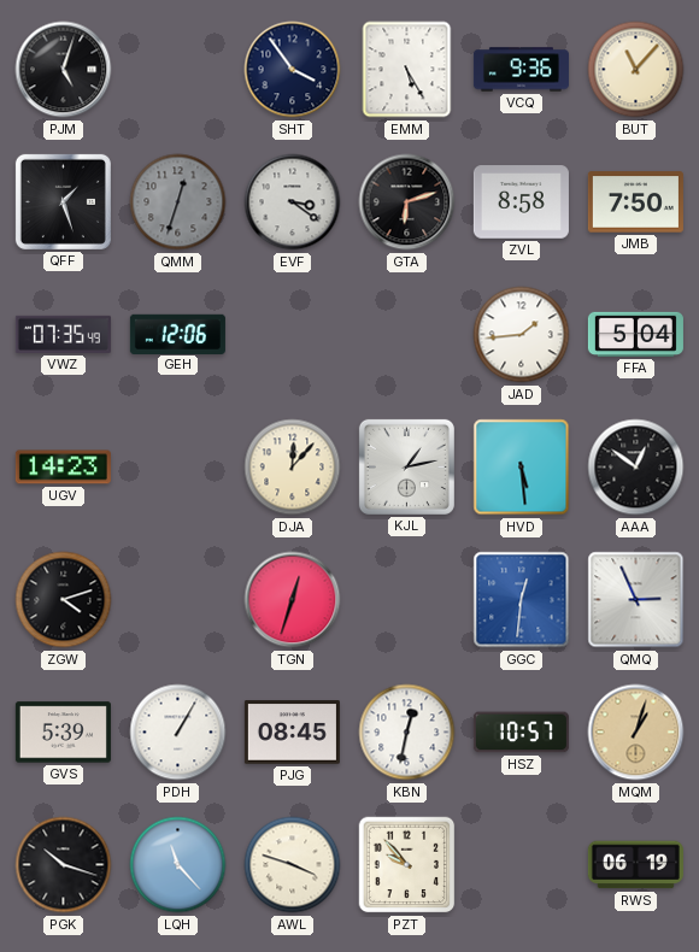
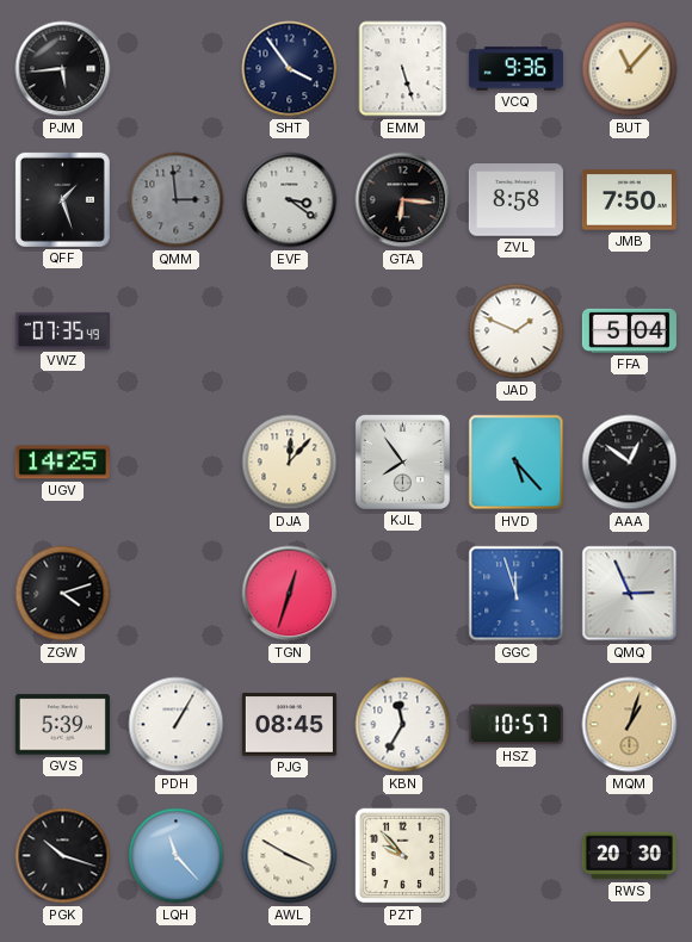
PJM: 5:03 -> 5:44 (63, 69)
EMM: 5:25 -> 5:27 (403, 69)
QMM: 12:33 -> 2:59 (177, 200)
GTA: 6:12 -> 6:16 (403, 200)
GEH: 12:06 -> none (177, 334)
JAD: 1:44 -> 1:49 (517, 331)
UGV: 14:23 -> 14:25 (62, 463)
KJL: 1:13 -> 7:54 (402, 461)
HVD: 5:29 -> 5:23 (517, 463)
GGC: 12:31 -> 11:57 (517, 594)
KBN: 12:32 -> 11:35 (403, 725)
AWL: 3:48 -> 3:50 (290, 856)
RWS: 06:19 -> 20:30 (629, 856)
